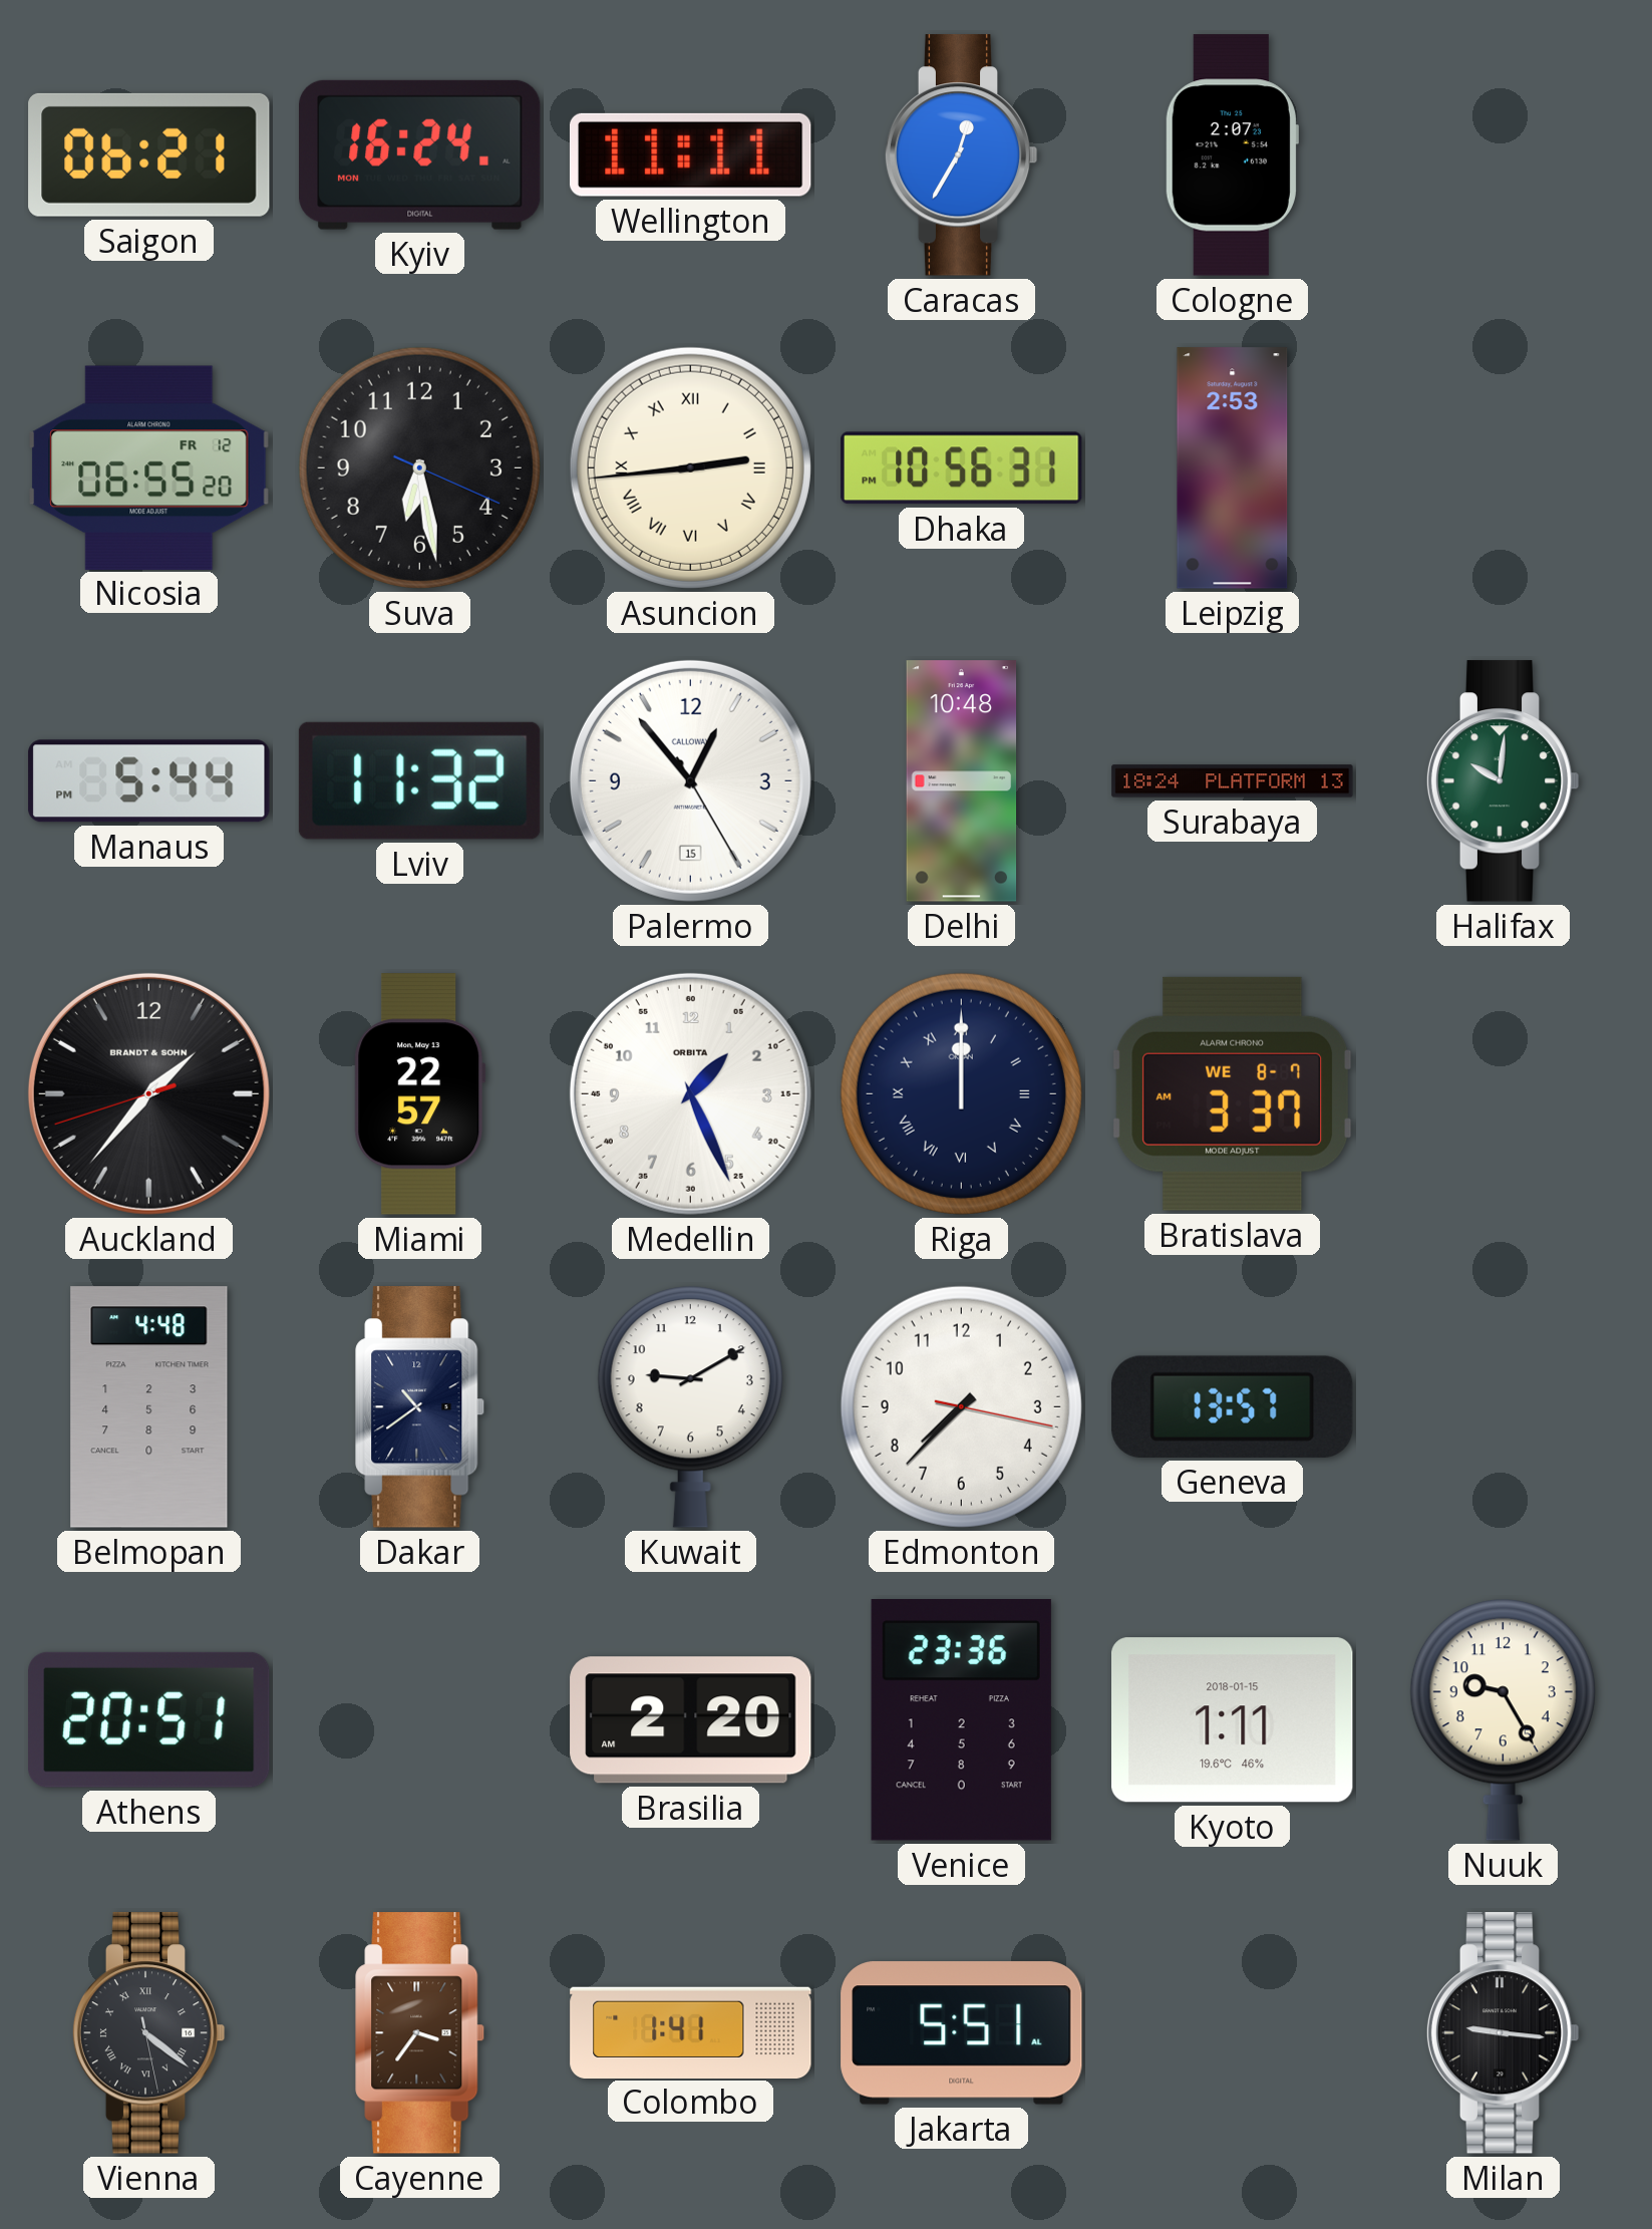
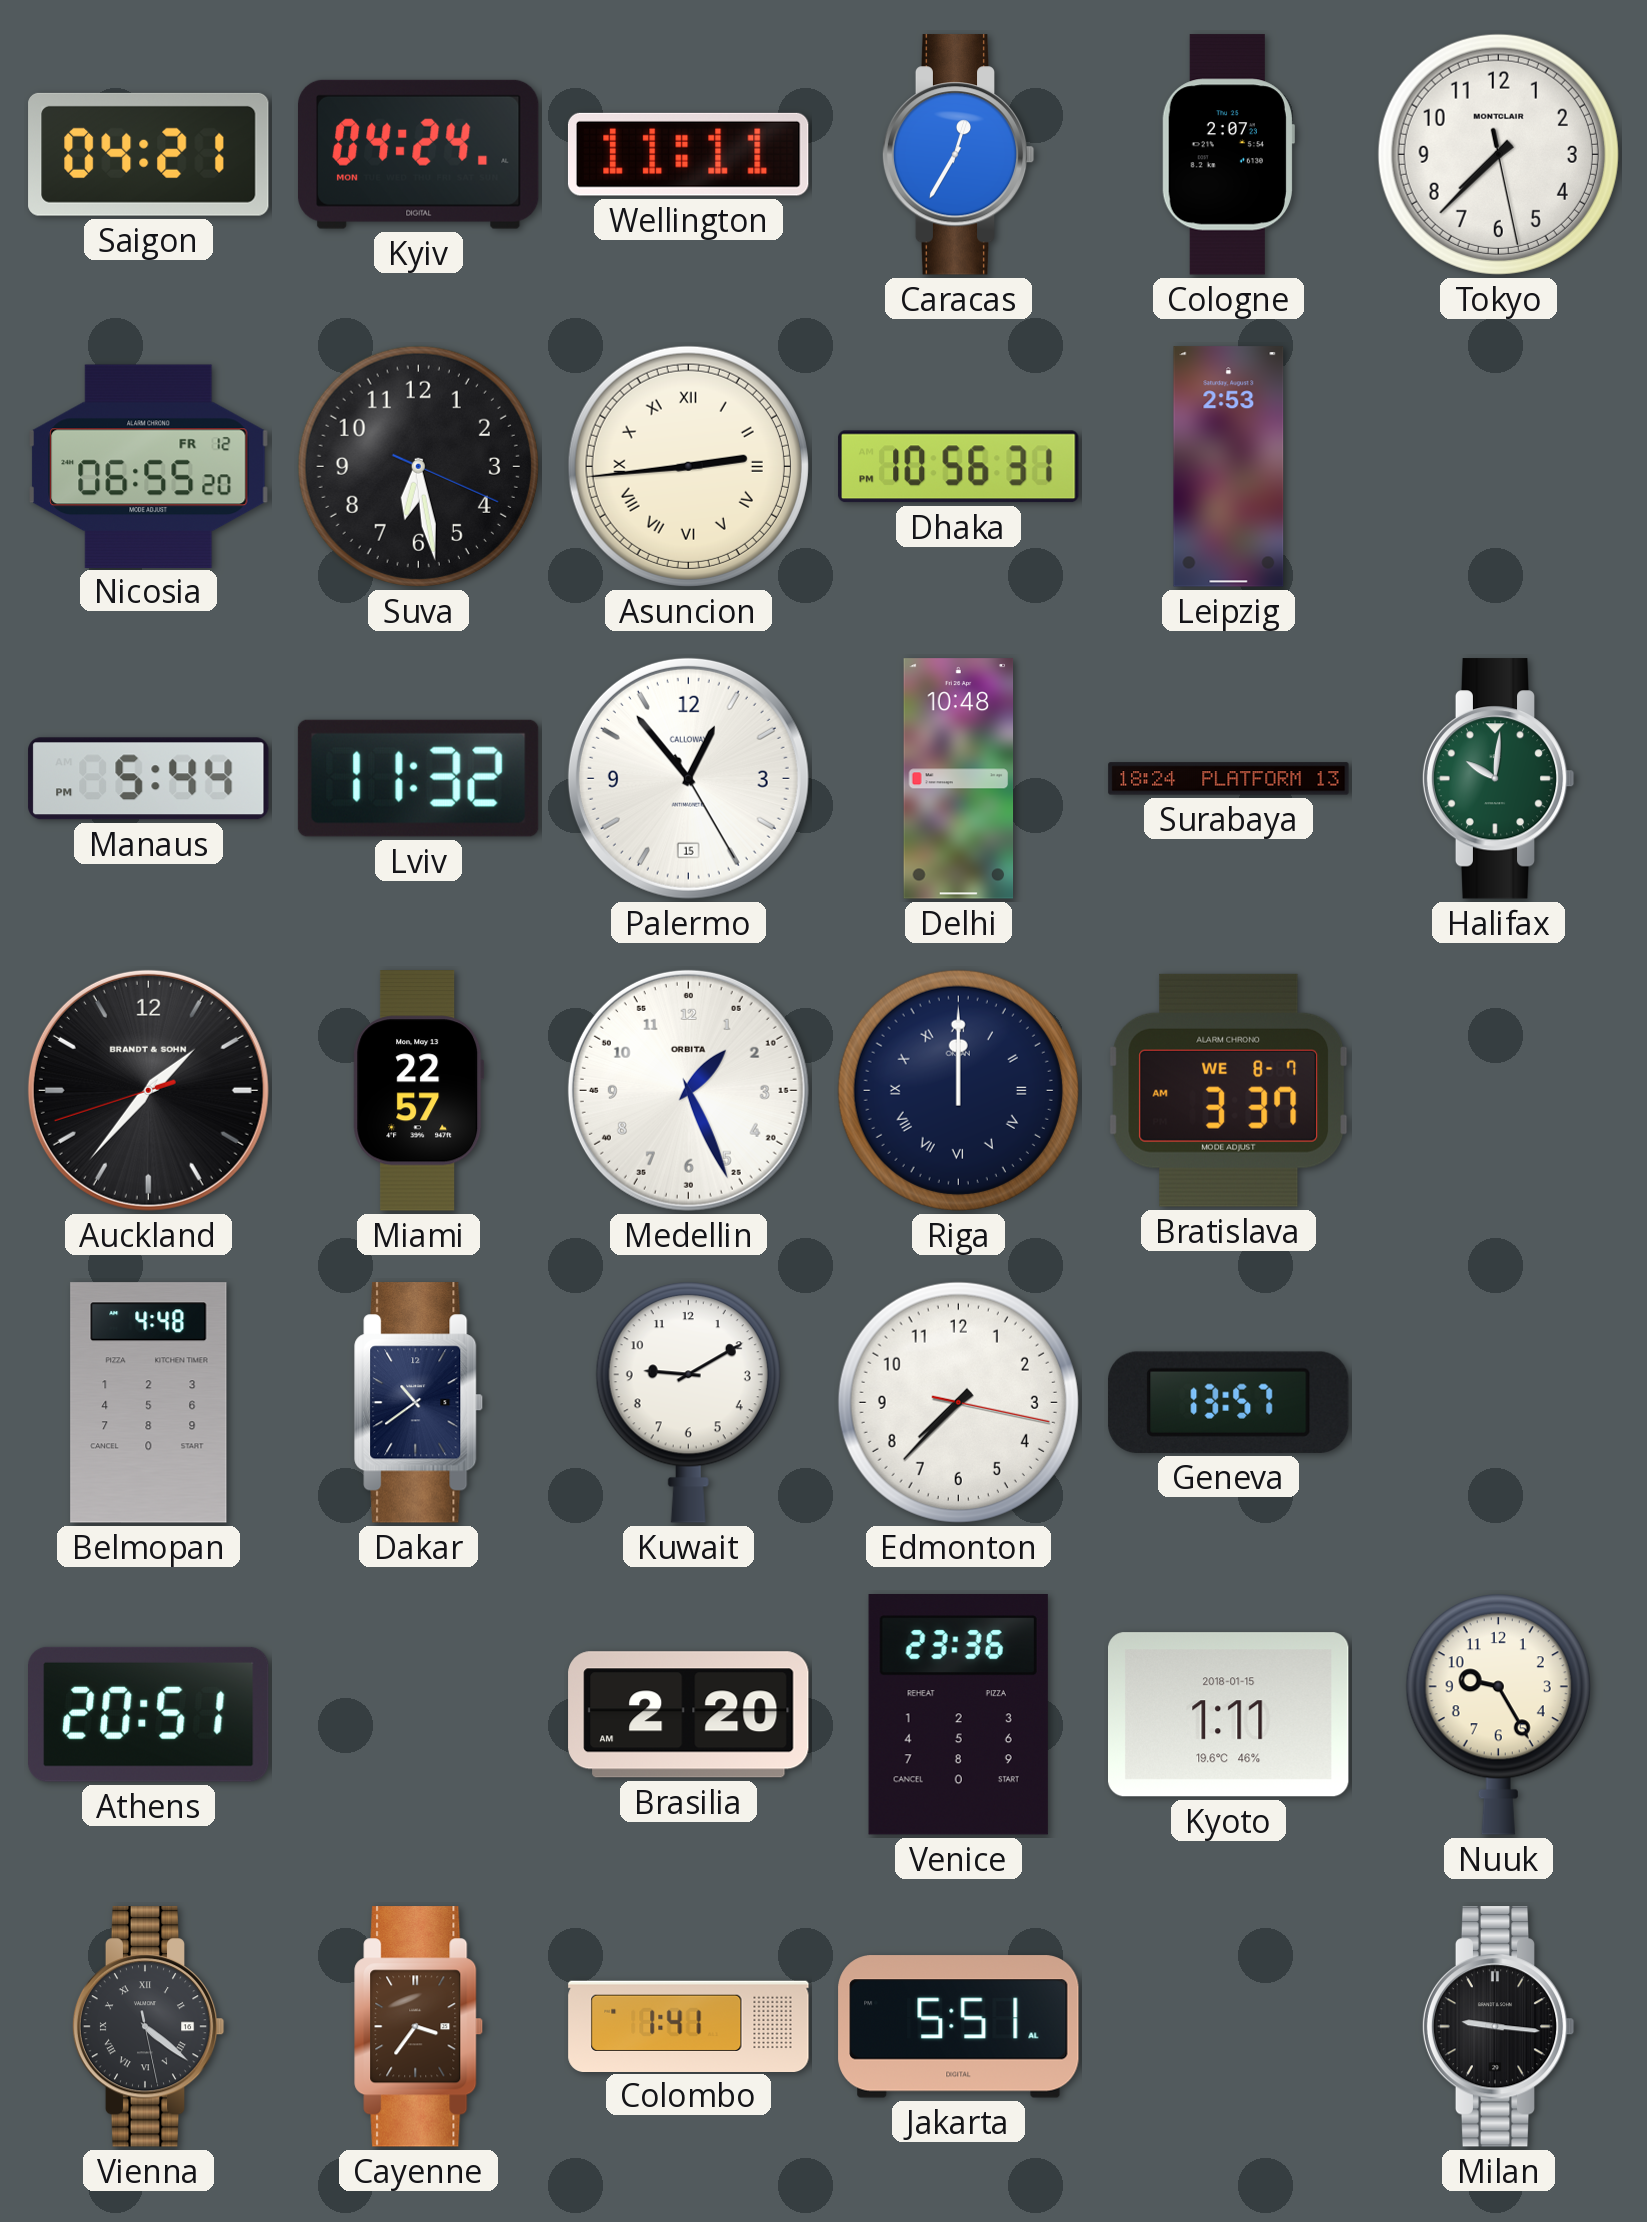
Saigon: 06:21 -> 04:21 (149, 154)
Kyiv: 16:24 -> 04:24 (418, 154)
Tokyo: none -> 7:37 (1498, 154)
